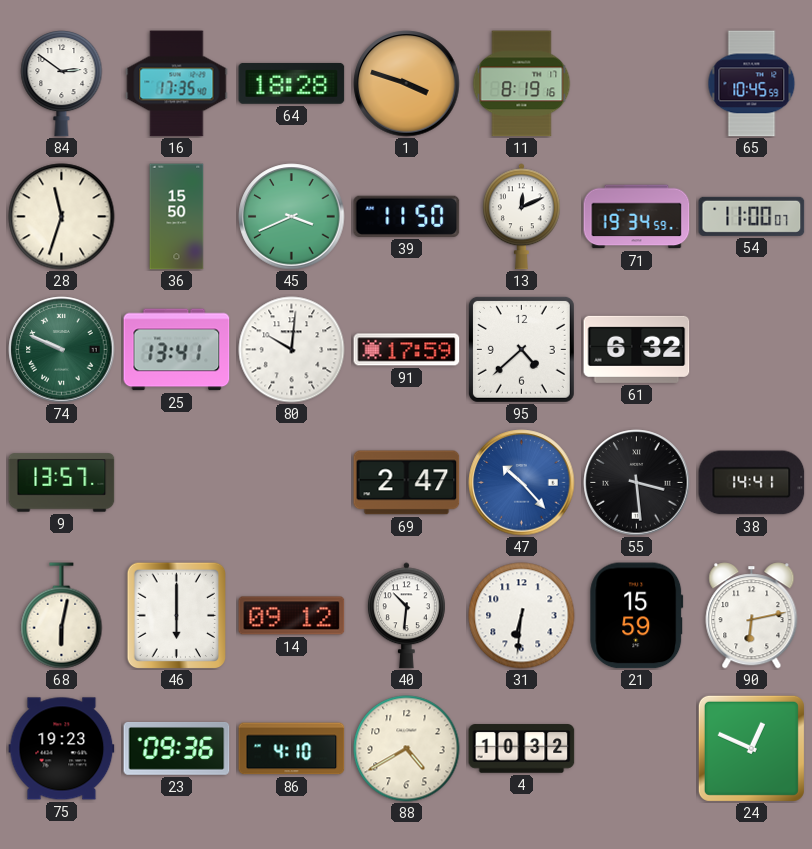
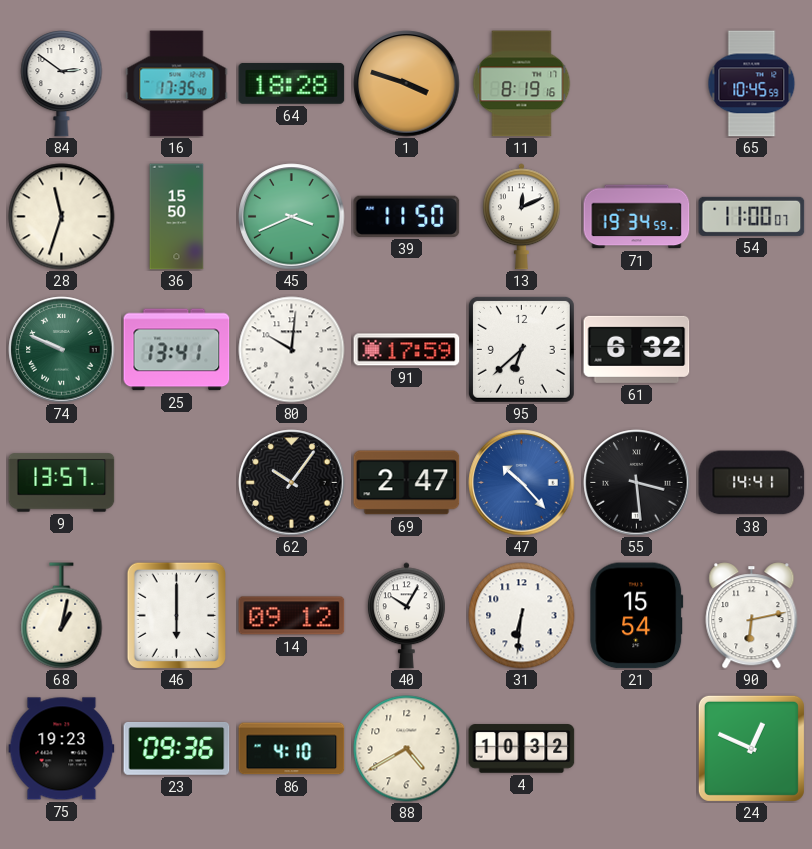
95: 4:38 -> 6:38 (521, 349)
62: none -> 10:06 (292, 483)
68: 6:02 -> 1:02 (62, 616)
40: 10:31 -> 10:05 (406, 616)
21: 15:59 -> 15:54 (637, 616)
